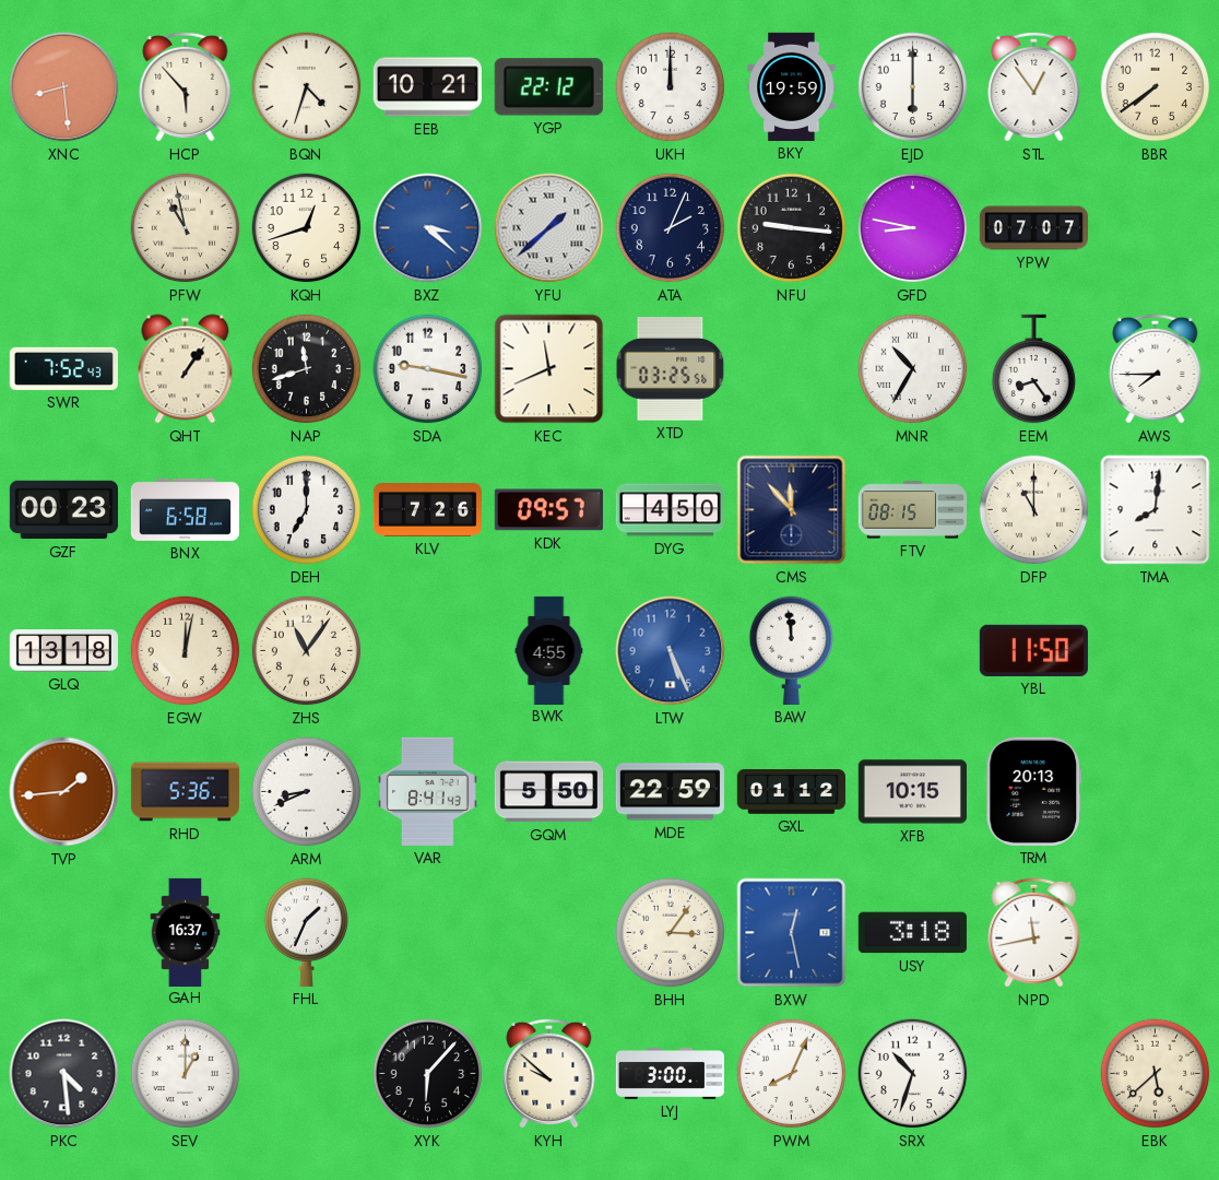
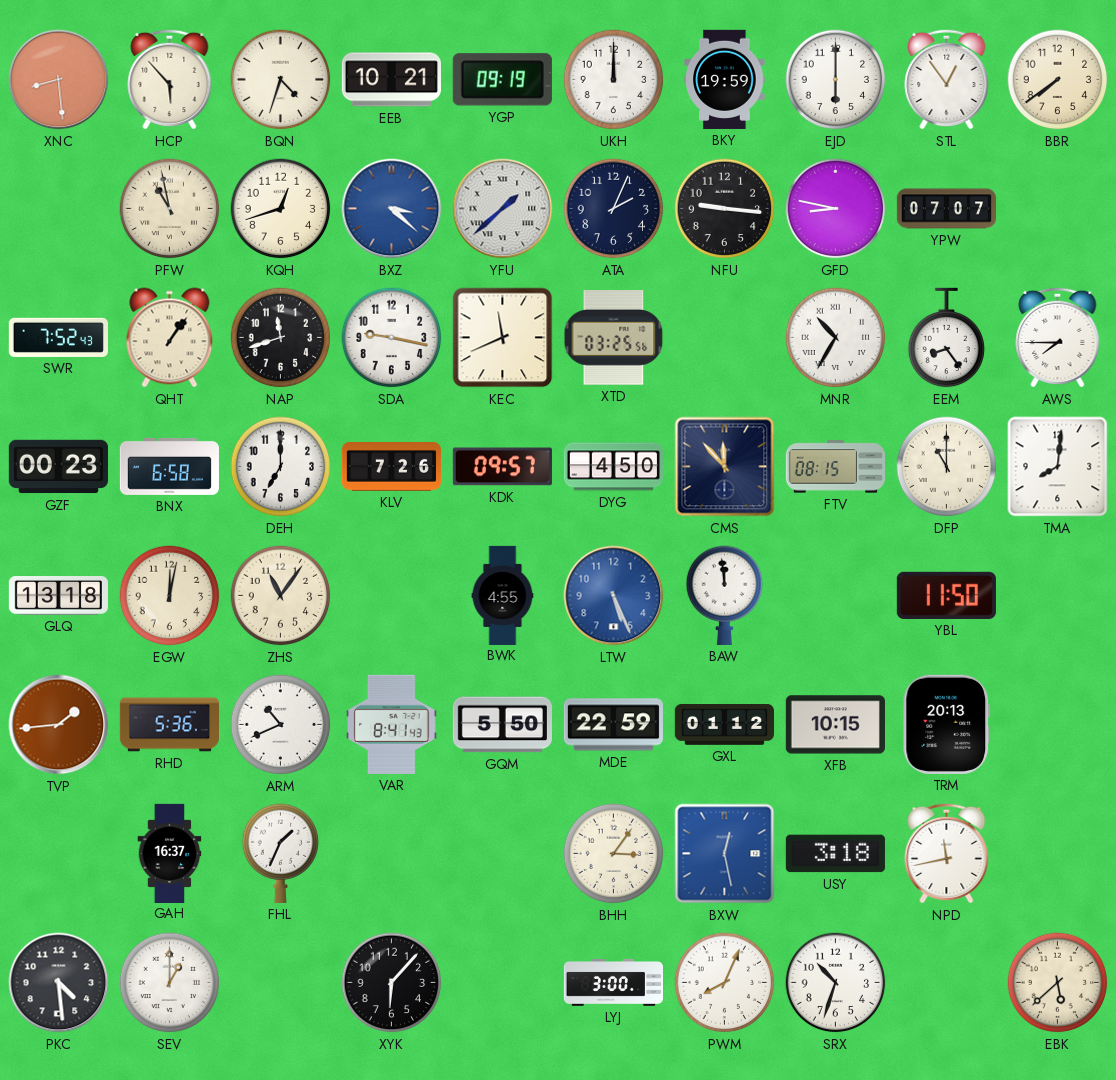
YGP: 22:12 -> 09:19 (502, 80)
ARM: 8:41 -> 10:41 (281, 725)
KYH: 9:52 -> none (549, 1073)
